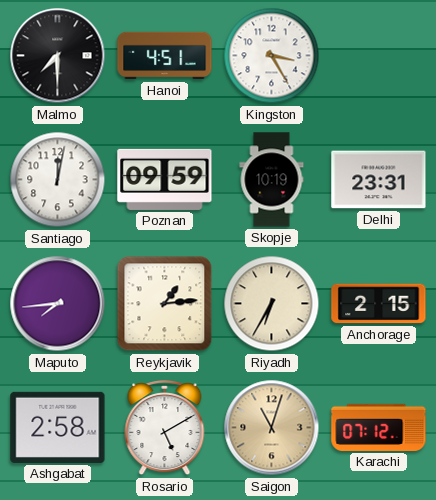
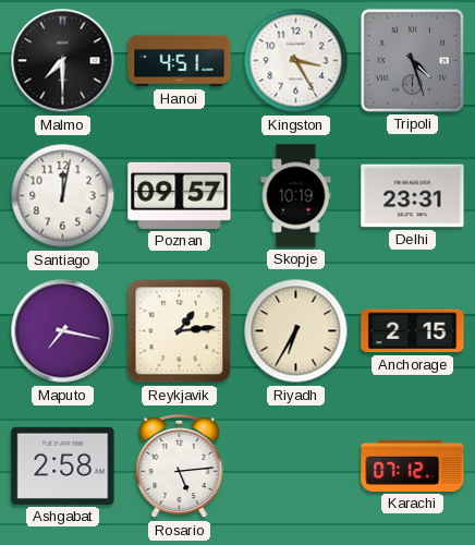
Tripoli: none -> 4:27 (412, 60)
Poznan: 09:59 -> 09:57 (180, 195)
Maputo: 7:44 -> 7:17 (63, 331)
Rosario: 5:10 -> 5:14 (180, 468)
Saigon: 11:03 -> none (272, 428)
